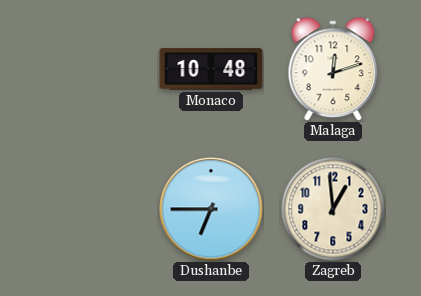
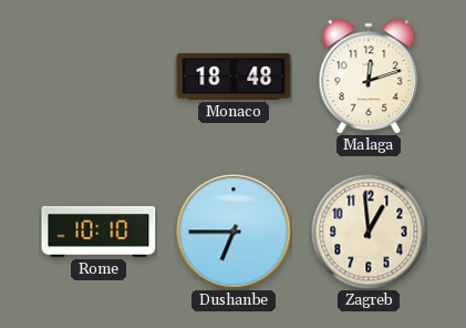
Monaco: 10:48 -> 18:48 (234, 76)
Rome: none -> 10:10 (99, 232)
